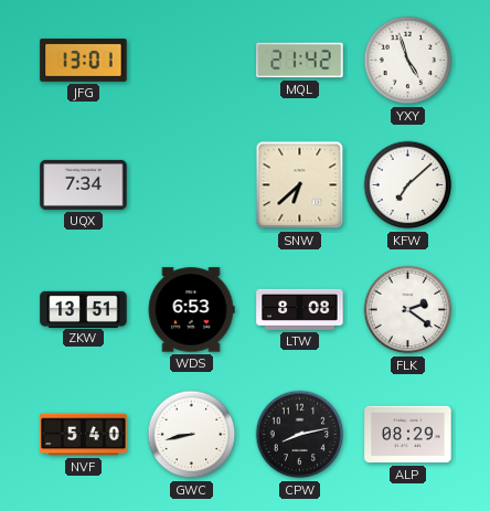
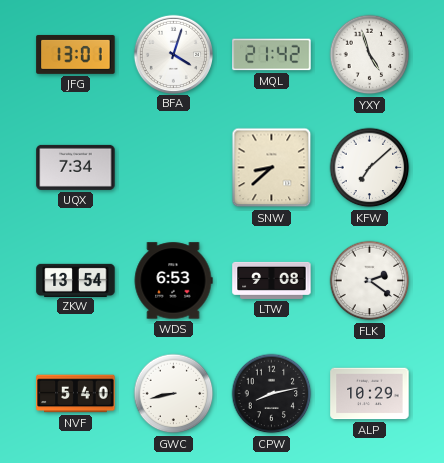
BFA: none -> 4:03 (173, 54)
SNW: 6:38 -> 8:38 (272, 168)
ZKW: 13:51 -> 13:54 (76, 280)
LTW: 8:08 -> 9:08 (272, 280)
ALP: 08:29 -> 10:29 (370, 394)
